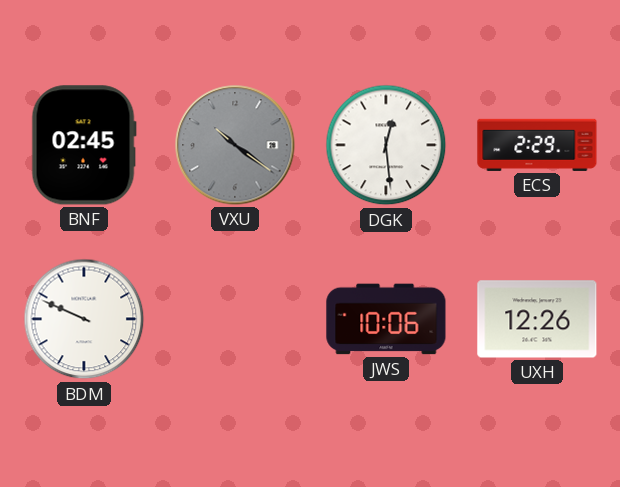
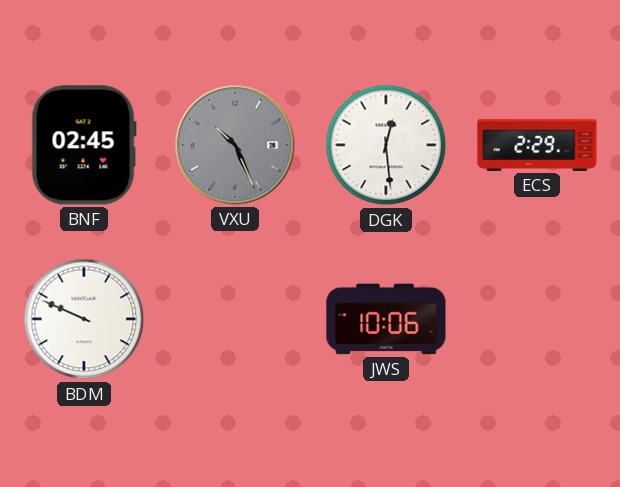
VXU: 10:21 -> 10:26 (235, 145)
UXH: 12:26 -> none (537, 319)
